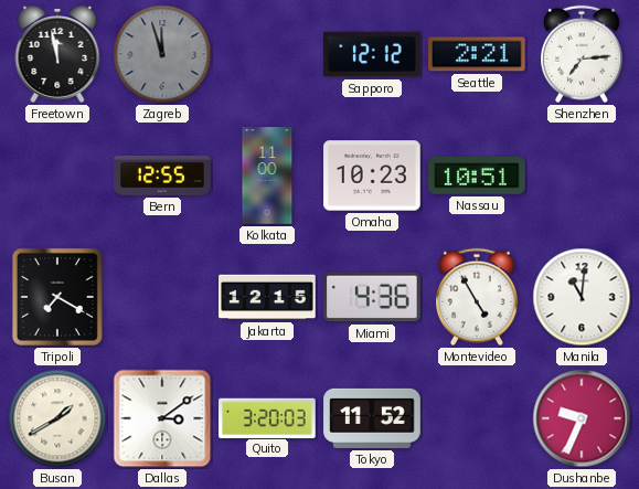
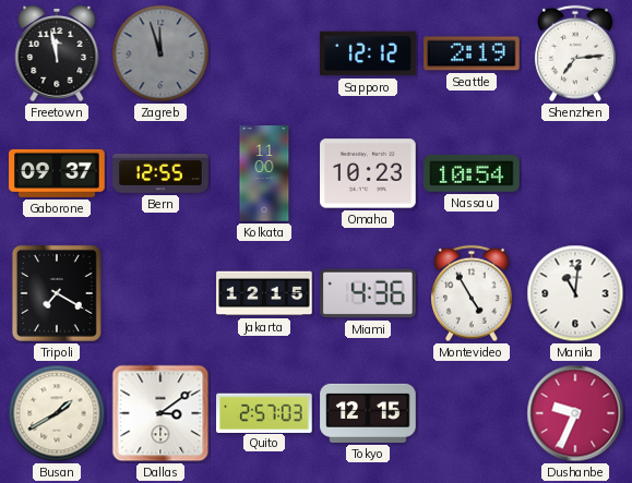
Seattle: 2:21 -> 2:19 (472, 53)
Gaborone: none -> 09:37 (57, 173)
Nassau: 10:51 -> 10:54 (472, 173)
Quito: 3:20 -> 2:57 (264, 412)
Tokyo: 11:52 -> 12:15 (368, 413)
